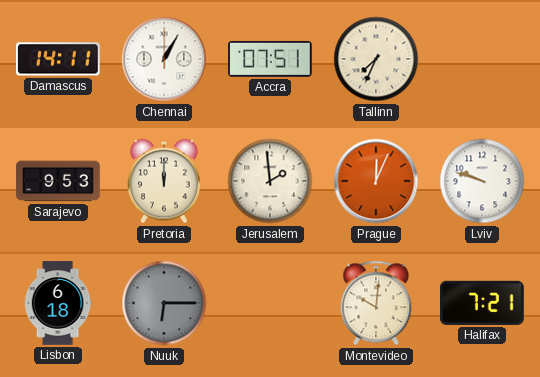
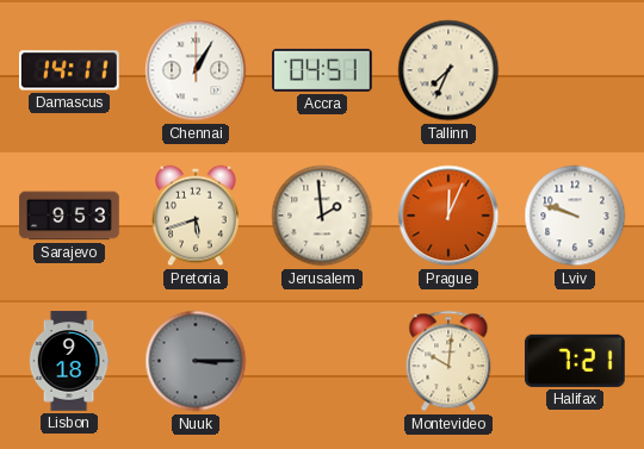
Accra: 07:51 -> 04:51 (323, 70)
Pretoria: 12:00 -> 5:42 (197, 216)
Lisbon: 6:18 -> 9:18 (69, 361)
Nuuk: 6:15 -> 3:15 (196, 361)
